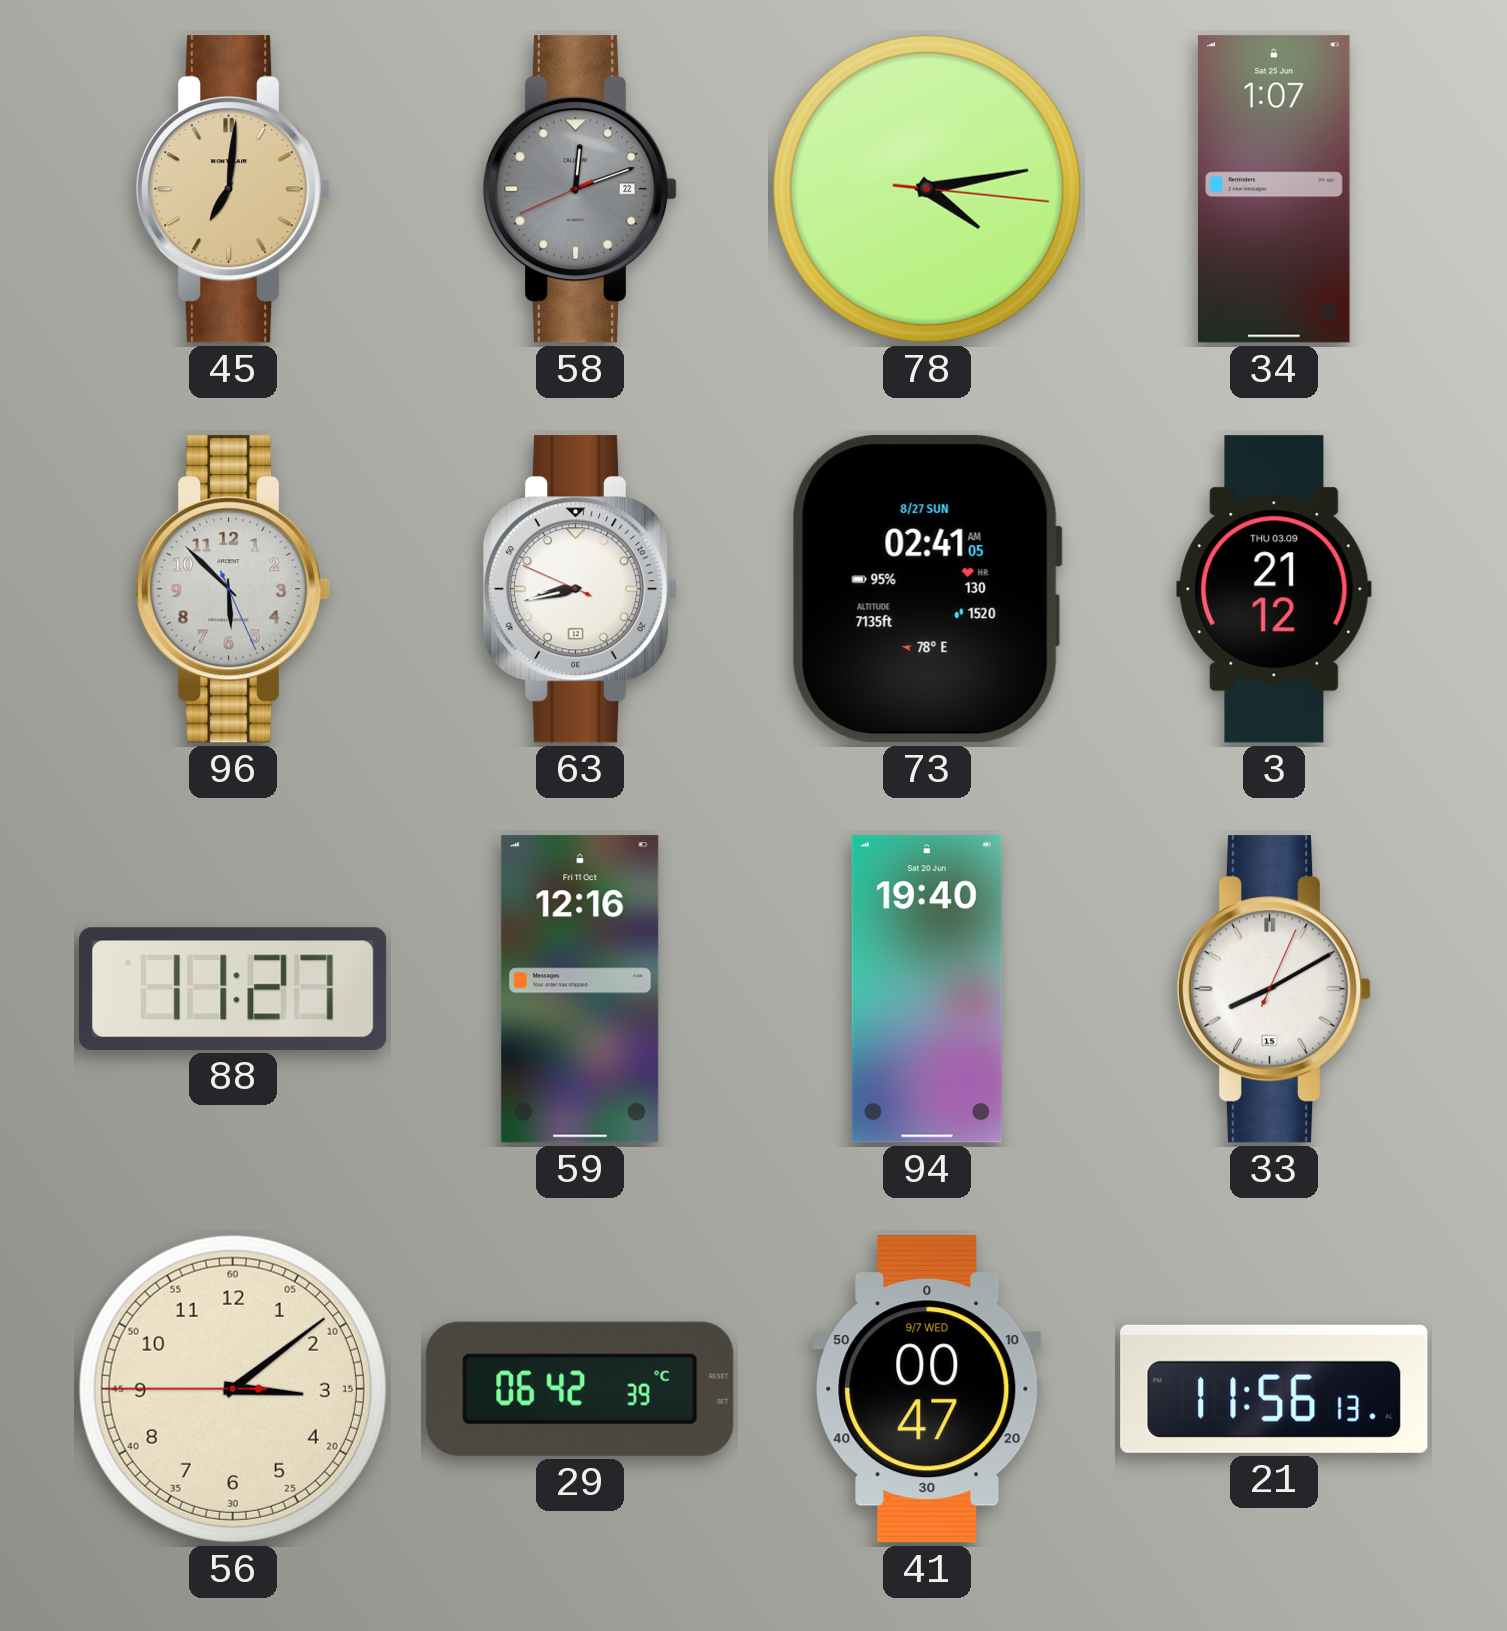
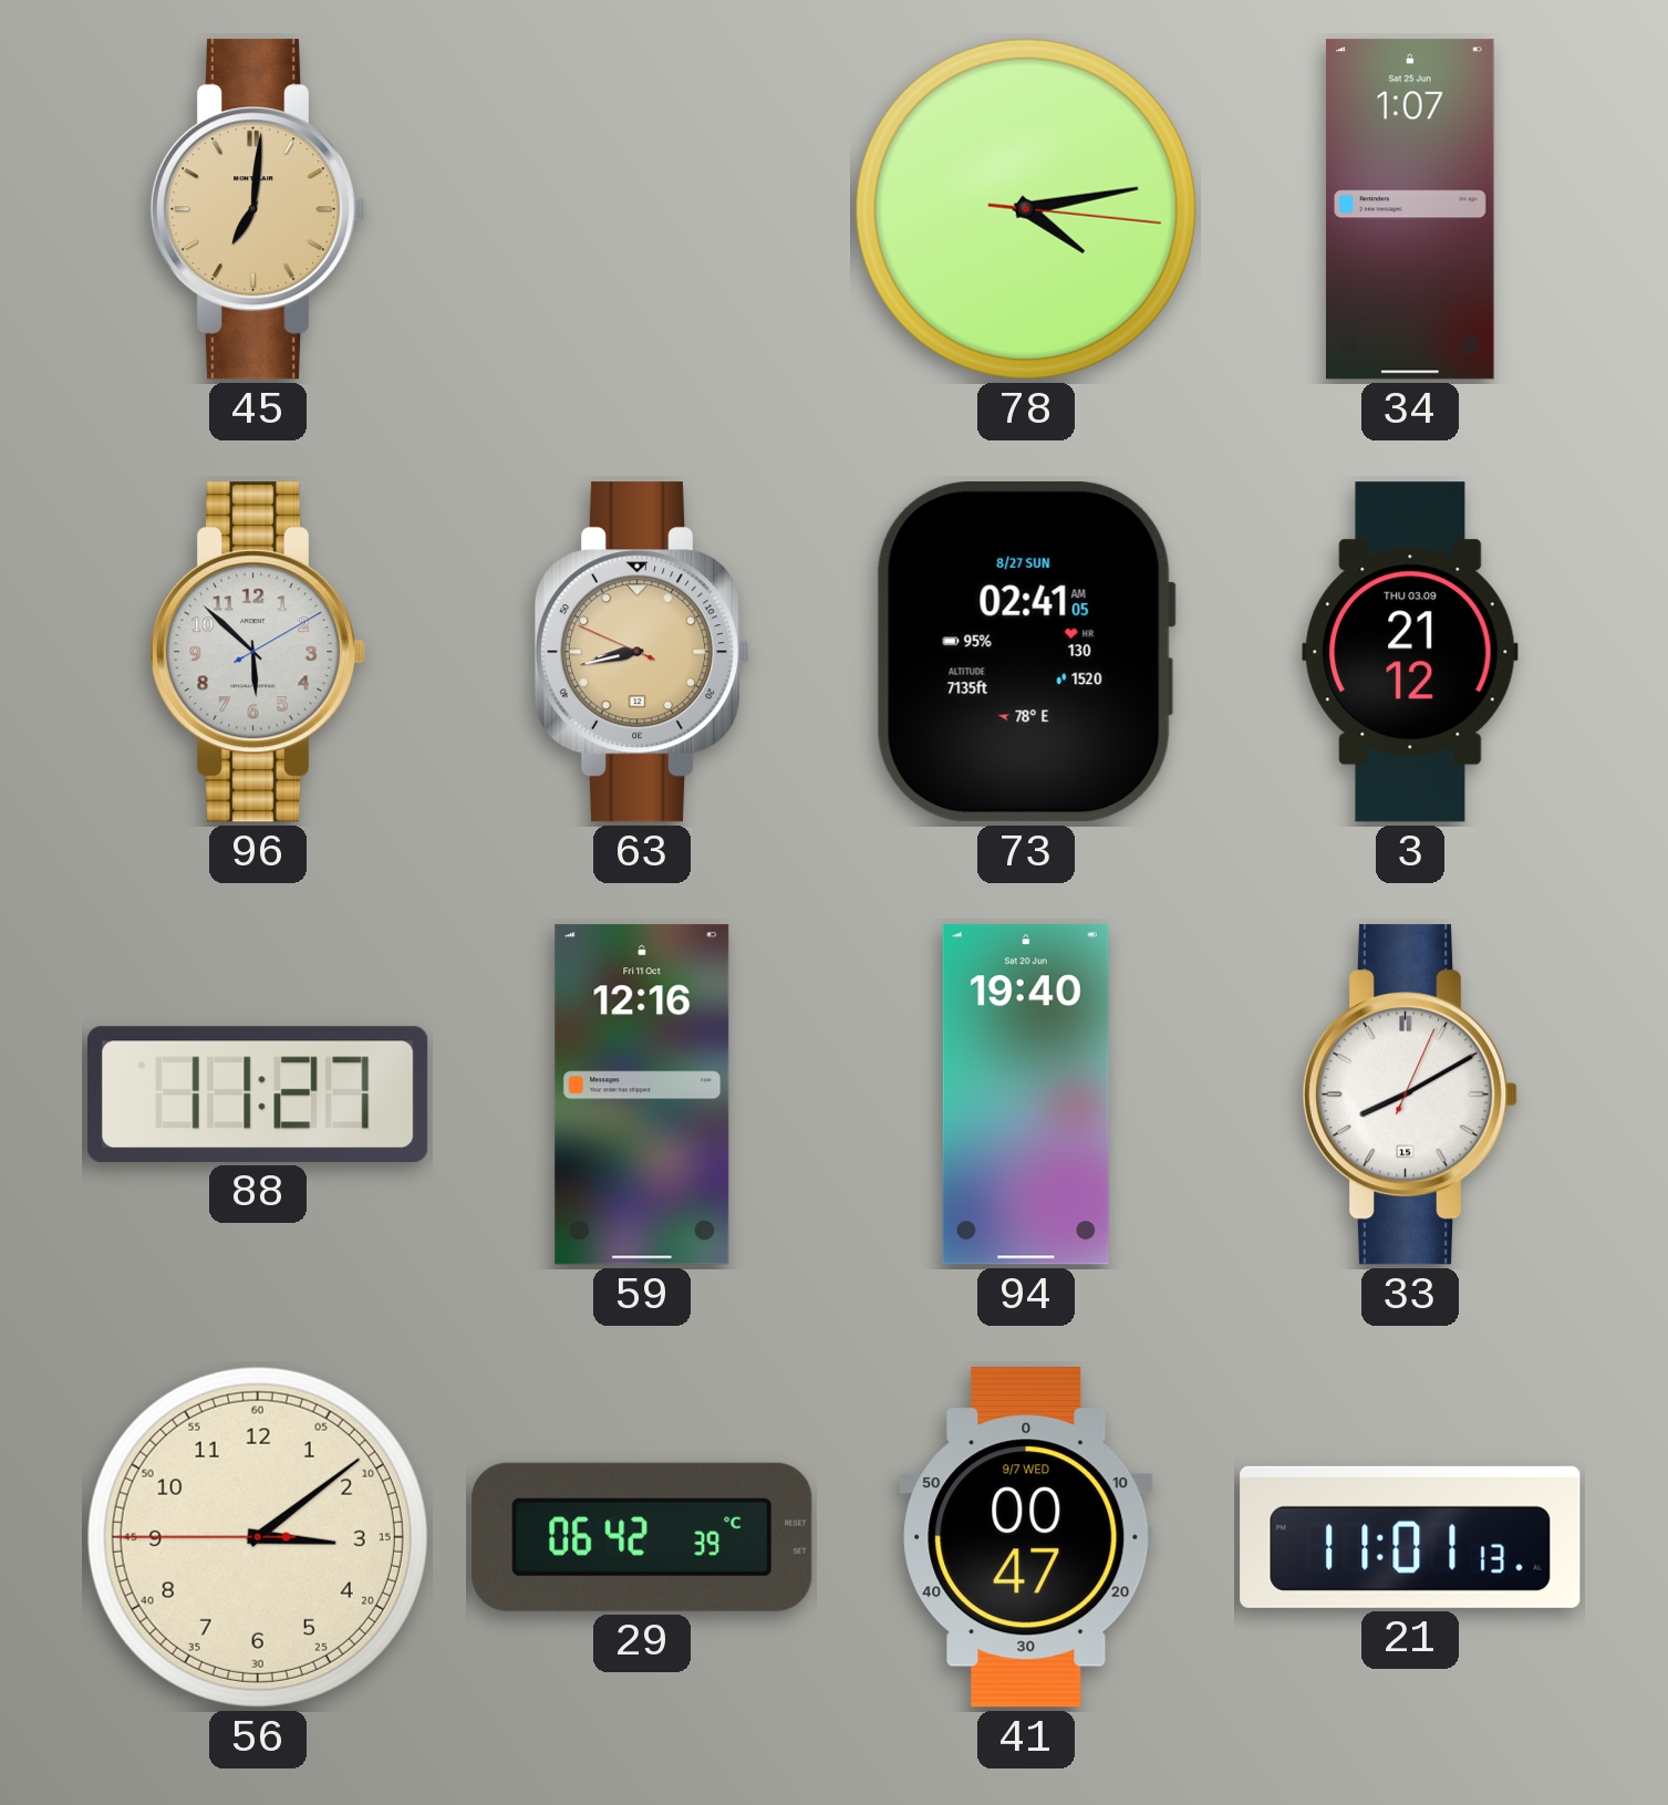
58: 12:11 -> none (580, 189)
96: 5:52:26 -> 5:52:10 (258, 652)
63 dial: white -> champagne (642, 652)
21: 11:56 -> 11:01 (1410, 1537)
